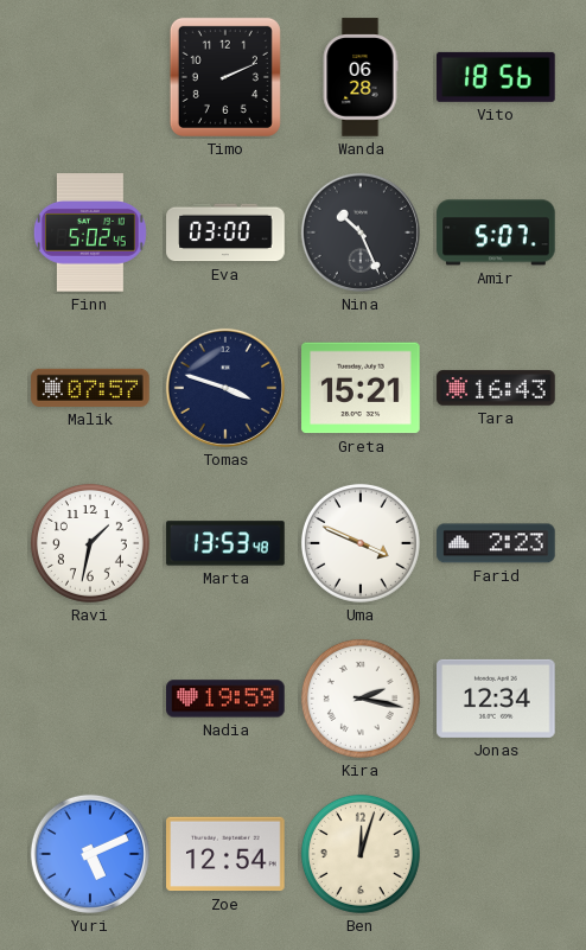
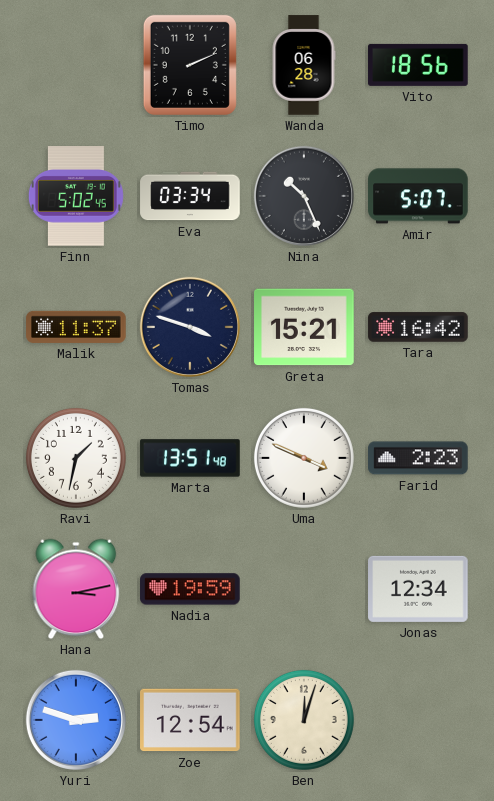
Eva: 03:00 -> 03:34 (190, 196)
Malik: 07:57 -> 11:37 (76, 327)
Tara: 16:43 -> 16:42 (418, 327)
Marta: 13:53 -> 13:51 (190, 458)
Hana: none -> 3:13 (76, 589)
Kira: 2:17 -> none (361, 699)
Yuri: 5:11 -> 2:48 (76, 720)
